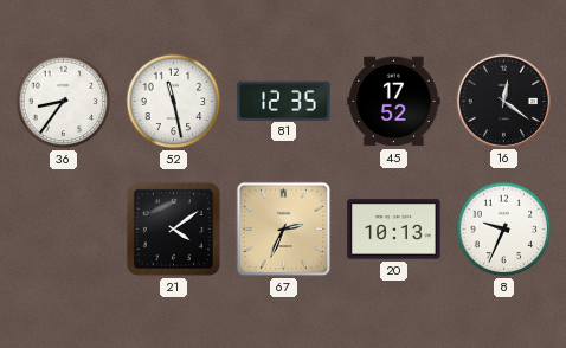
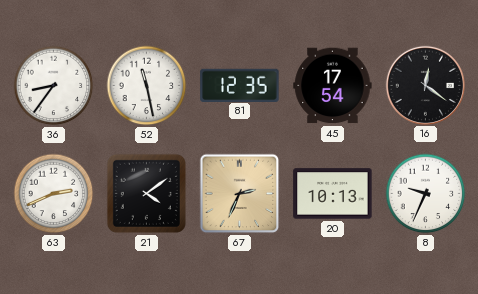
45: 17:52 -> 17:54 (333, 86)
63: none -> 2:41 (54, 194)
